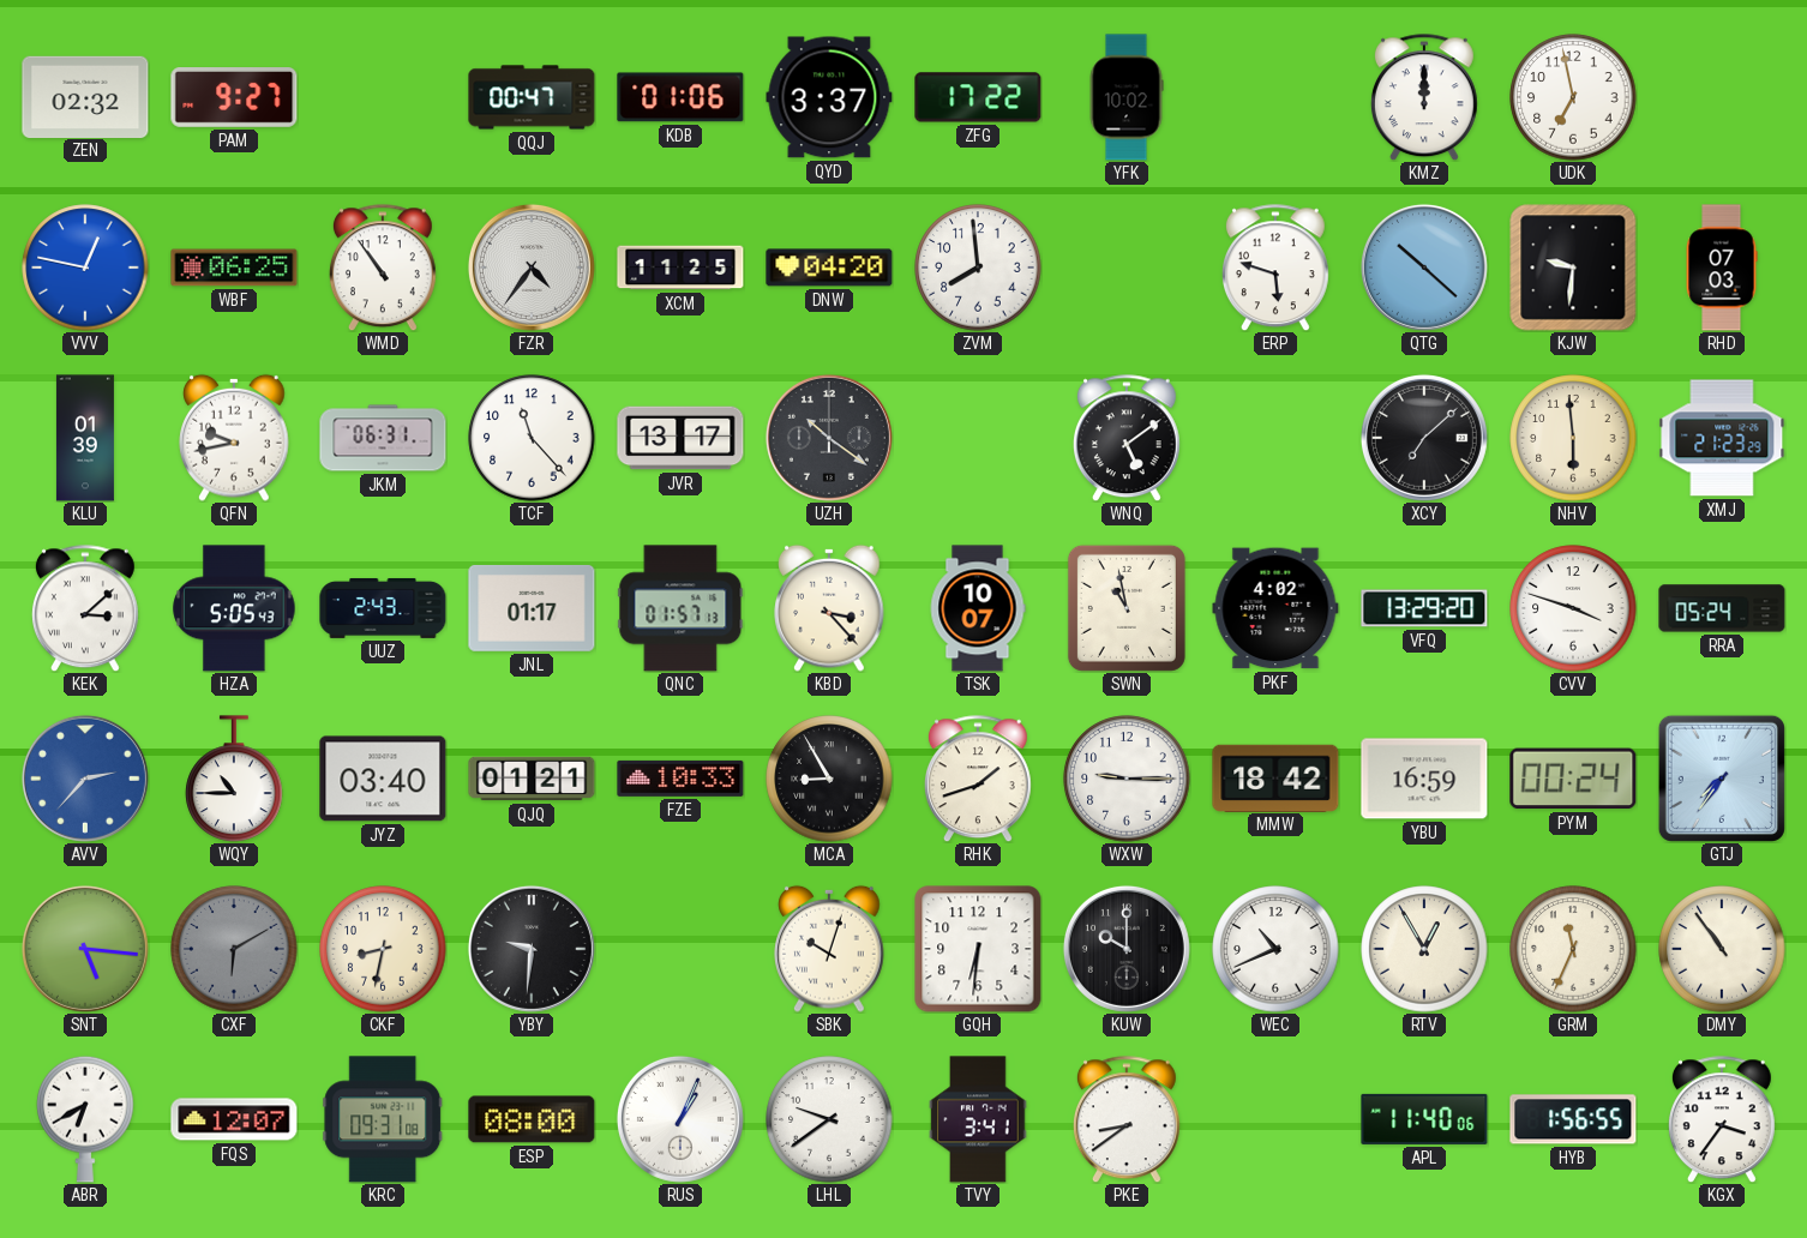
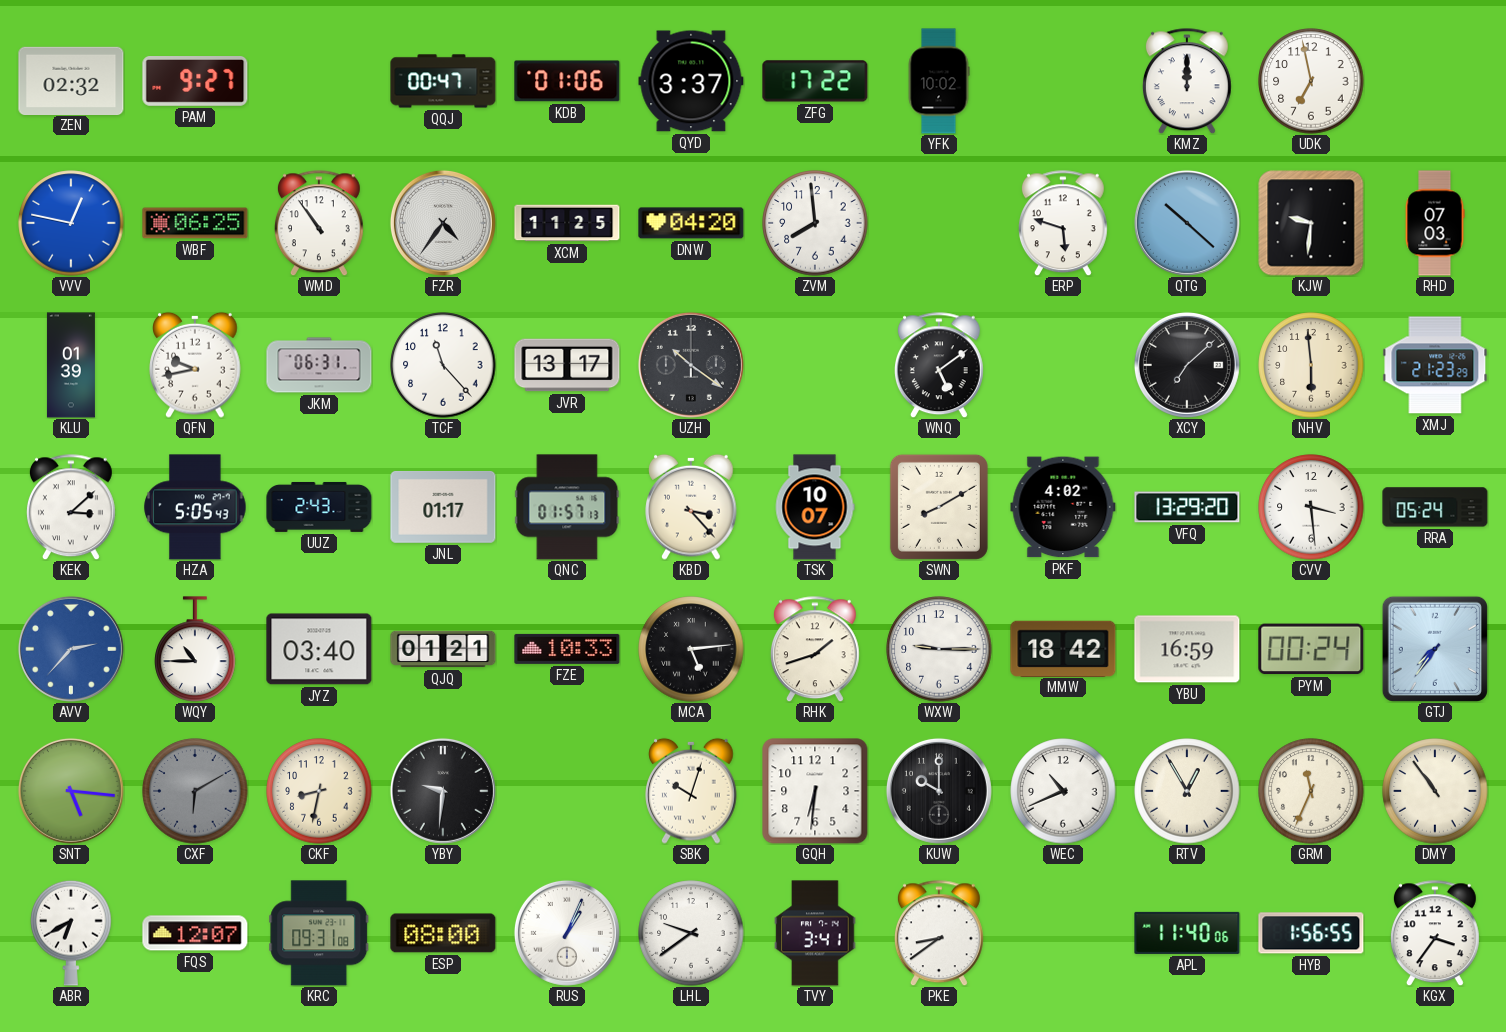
SWN: 10:58 -> 8:10 (939, 507)
CVV: 3:48 -> 3:29 (1311, 507)
MCA: 8:55 -> 5:14 (691, 649)
